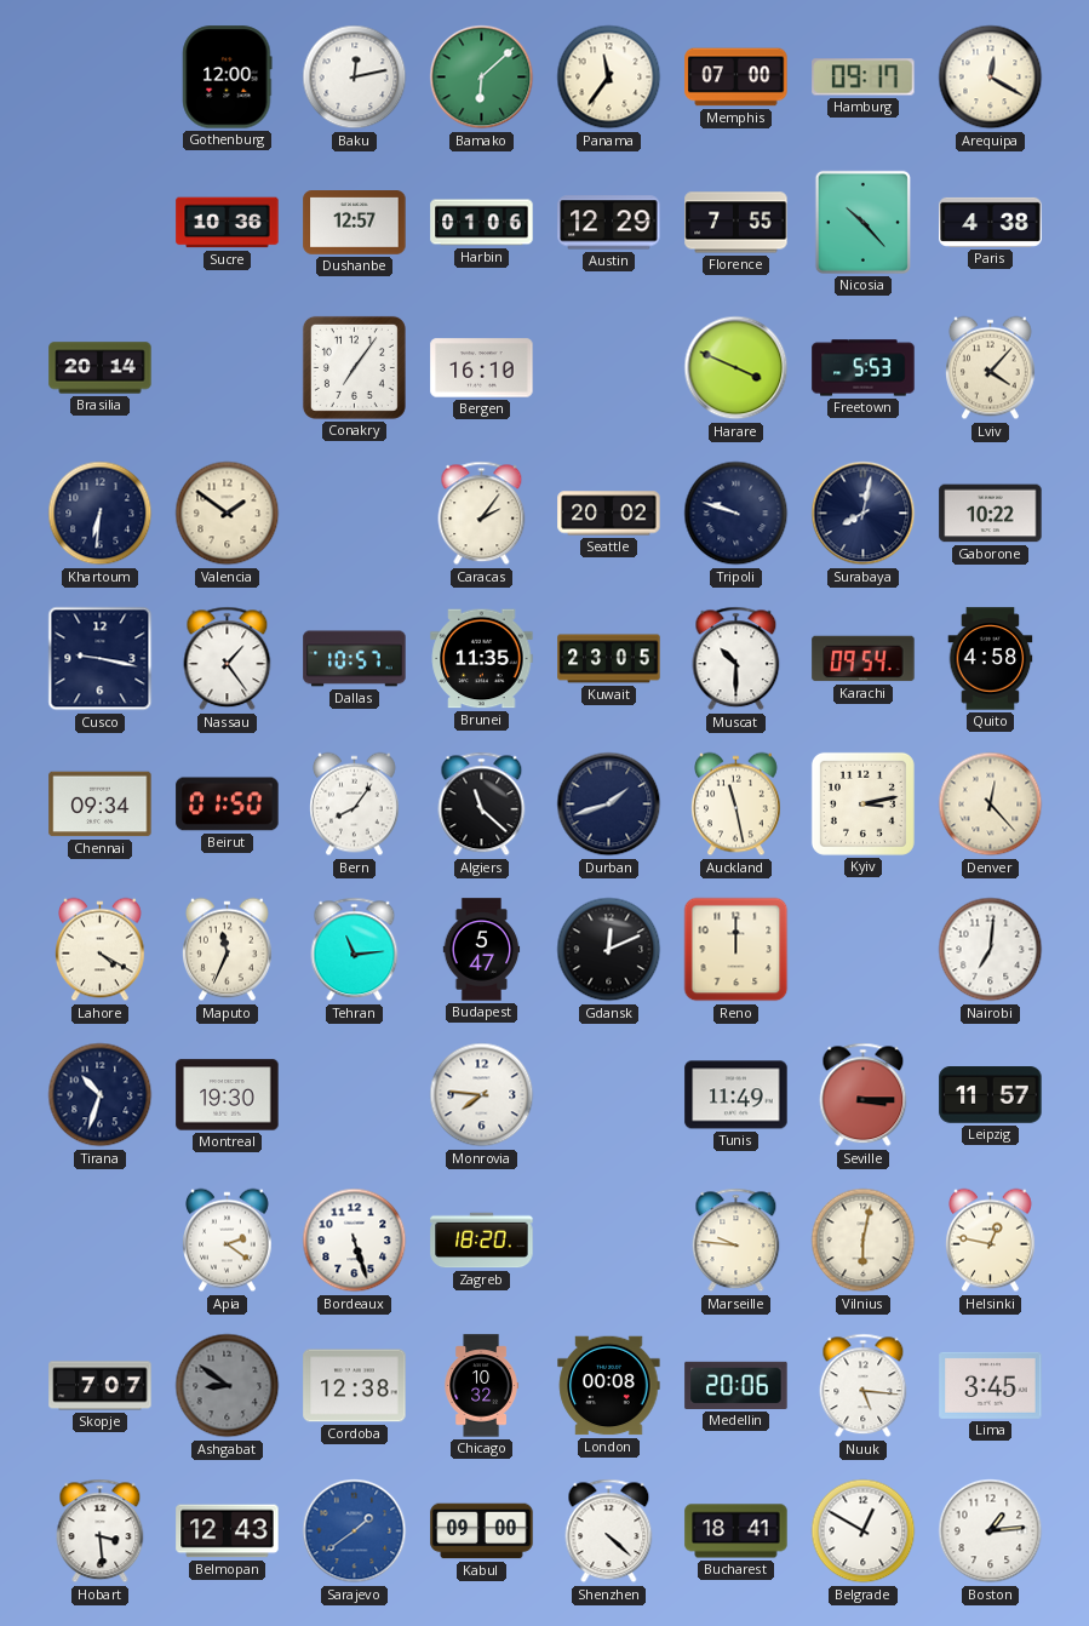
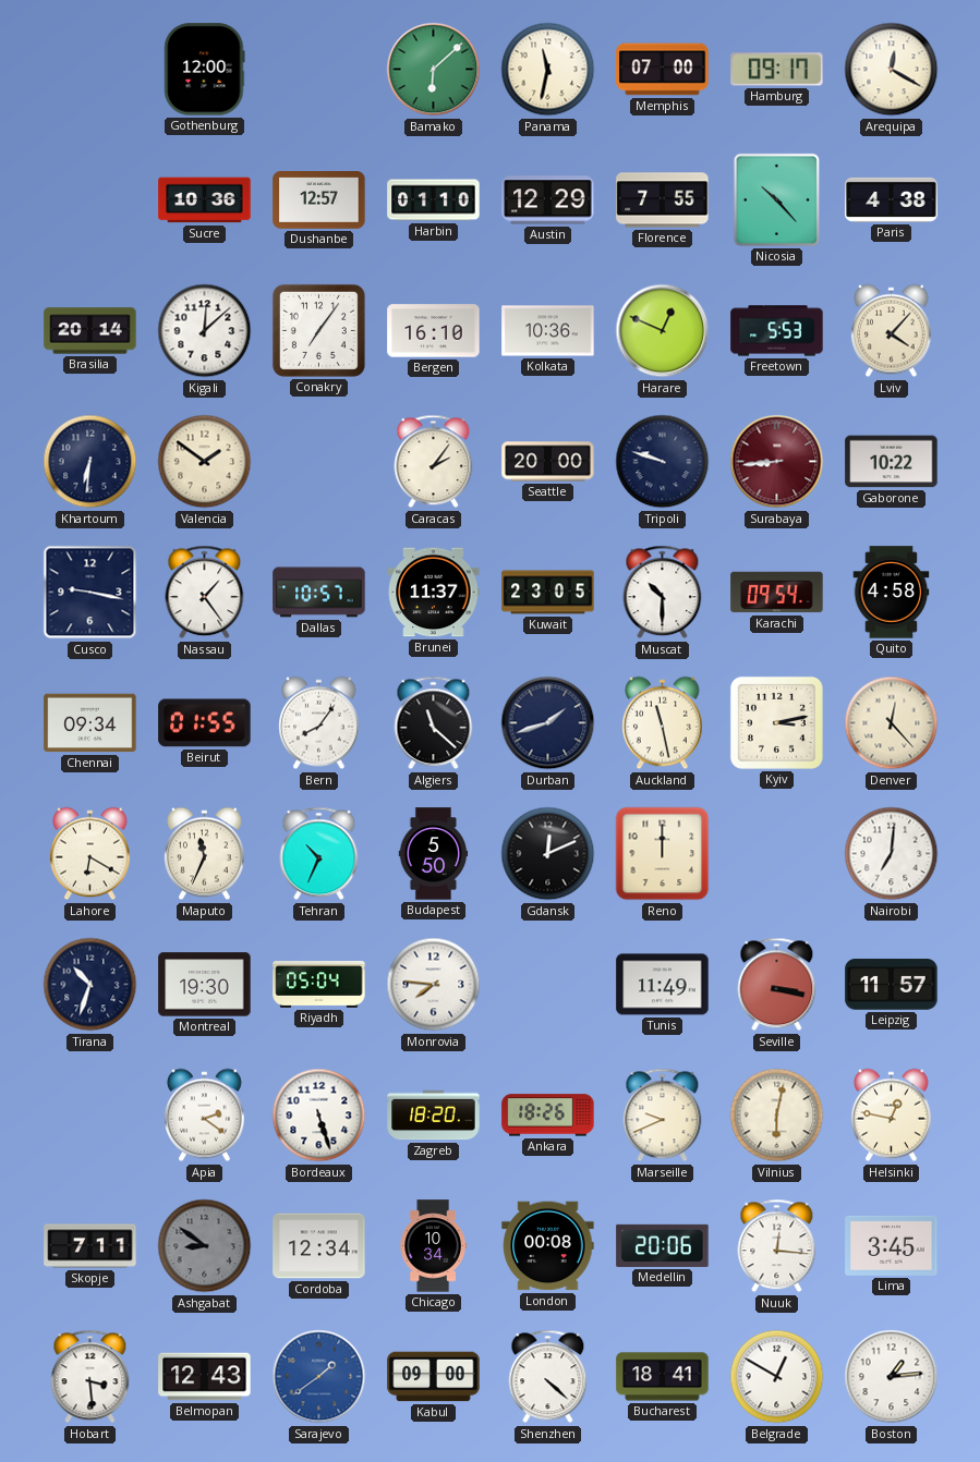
Baku: 12:13 -> none (355, 78)
Panama: 11:36 -> 11:32 (548, 70)
Harbin: 01:06 -> 01:10 (434, 200)
Kigali: none -> 12:08 (205, 331)
Kolkata: none -> 10:36 (548, 331)
Harare: 3:49 -> 12:49 (663, 331)
Seattle: 20:02 -> 20:00 (548, 462)
Surabaya: 8:02 -> 8:44 (777, 462)
Surabaya dial: navy -> burgundy (777, 462)
Brunei: 11:35 -> 11:37 (434, 593)
Beirut: 01:50 -> 01:55 (205, 723)
Lahore: 4:20 -> 6:20 (90, 854)
Tehran: 11:14 -> 10:34 (319, 854)
Budapest: 5:47 -> 5:50 (434, 854)
Riyadh: none -> 05:04 (319, 984)
Seville: 3:15 -> 3:17 (777, 985)
Ankara: none -> 18:26 (548, 1116)
Marseille: 9:46 -> 9:41 (663, 1116)
Skopje: 7:07 -> 7:11 (90, 1246)
Cordoba: 12:38 -> 12:34 (319, 1246)
Chicago: 10:32 -> 10:34 (433, 1246)
Nuuk: 5:16 -> 12:16 (777, 1246)
